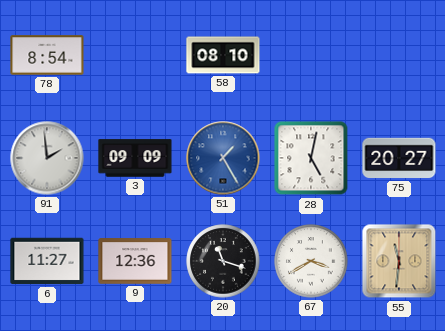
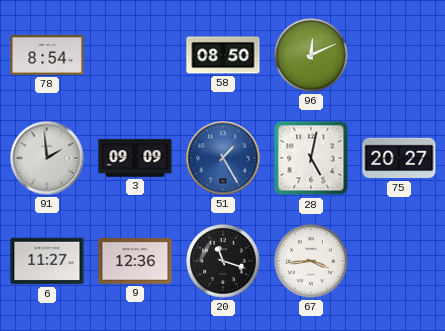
58: 08:10 -> 08:50 (223, 55)
96: none -> 12:11 (311, 55)
67: 3:40 -> 3:44 (311, 261)
55: 11:31 -> none (399, 261)
